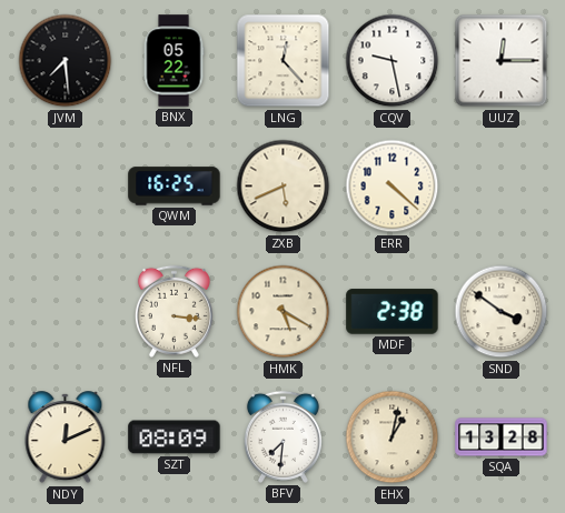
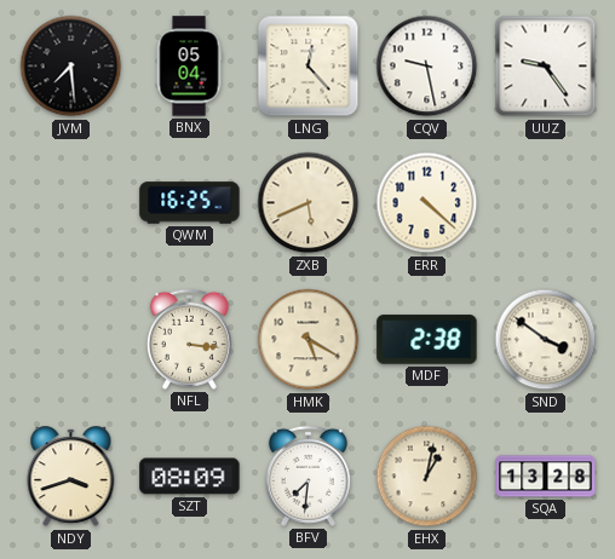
BNX: 05:22 -> 05:04 (189, 67)
UUZ: 12:15 -> 9:24 (546, 67)
NDY: 12:11 -> 3:42 (71, 477)
